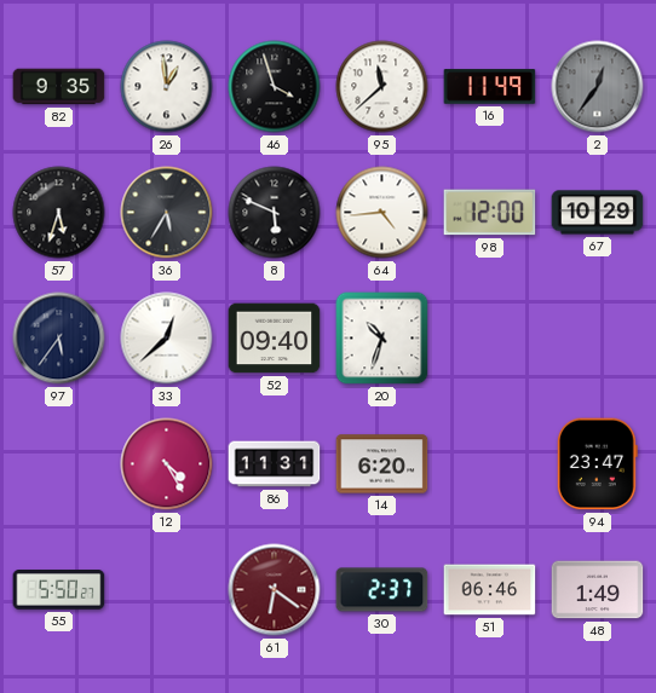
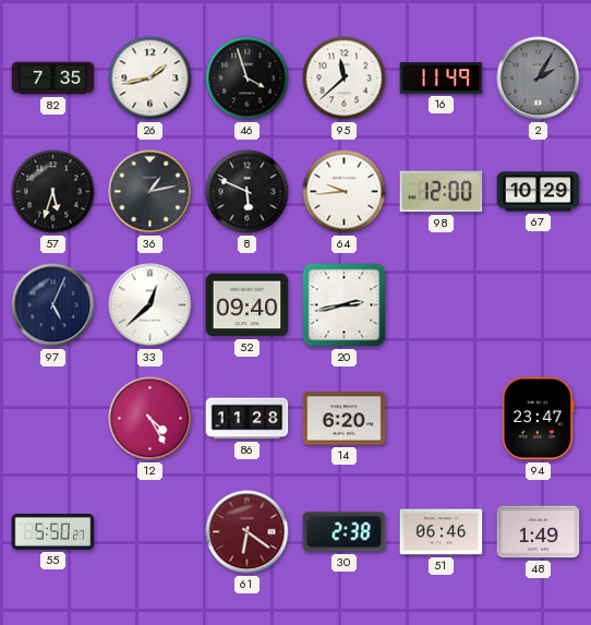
82: 9:35 -> 7:35 (53, 79)
26: 12:59 -> 1:43 (150, 79)
2: 12:36 -> 2:05 (539, 79)
36: 5:35 -> 1:13 (150, 192)
64: 4:44 -> 9:44 (345, 192)
97: 5:36 -> 5:04 (53, 305)
20: 10:33 -> 2:43 (345, 305)
86: 11:31 -> 11:28 (248, 419)
30: 2:37 -> 2:38 (345, 532)
